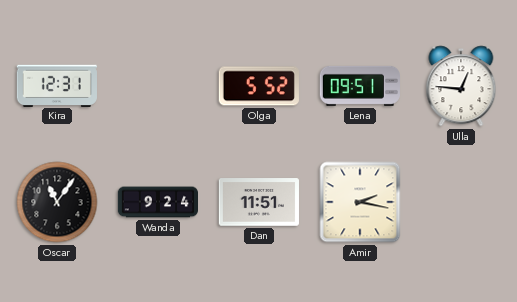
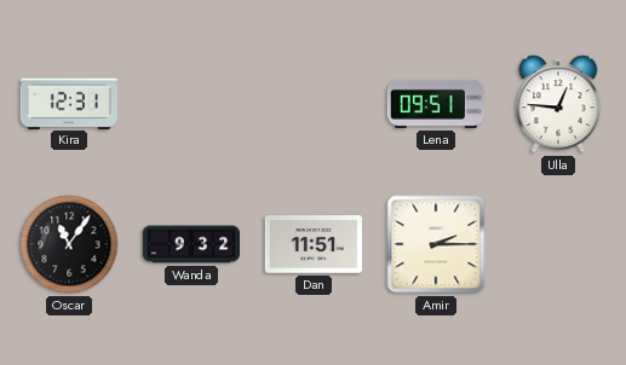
Olga: 5:52 -> none (259, 86)
Wanda: 9:24 -> 9:32 (191, 244)
Amir: 2:17 -> 2:15 (436, 244)
